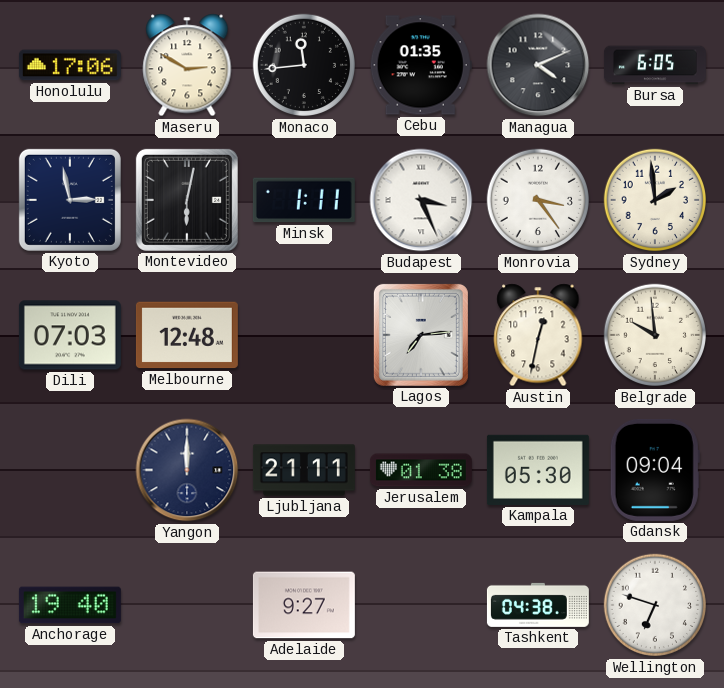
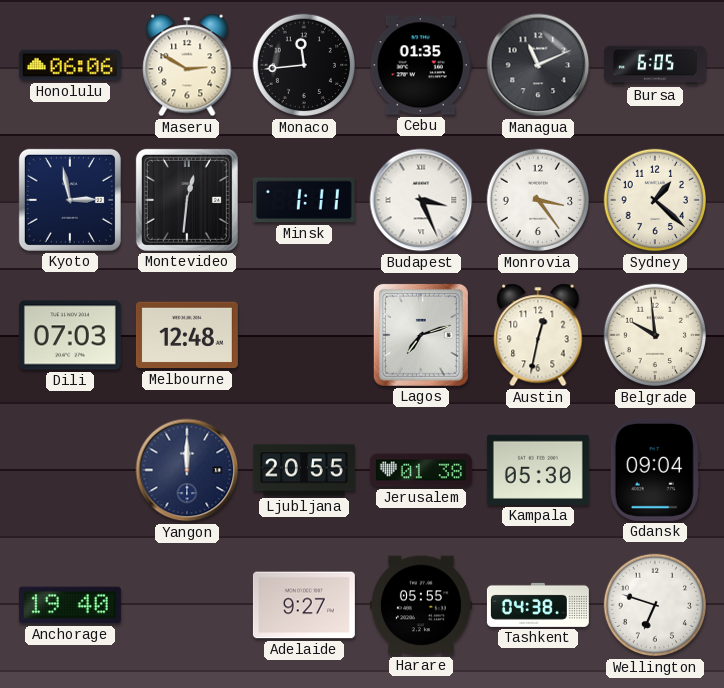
Honolulu: 17:06 -> 06:06 (70, 65)
Managua: 4:11 -> 11:11 (538, 65)
Montevideo: 6:02 -> 12:31 (187, 200)
Sydney: 1:59 -> 1:22 (655, 200)
Lagos: 7:14 -> 7:12 (421, 335)
Ljubljana: 21:11 -> 20:55 (304, 470)
Harare: none -> 05:55 (421, 605)
